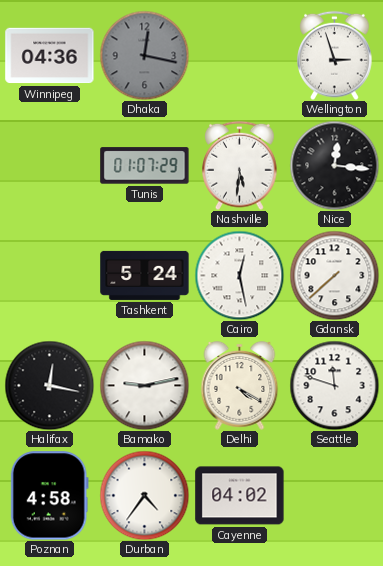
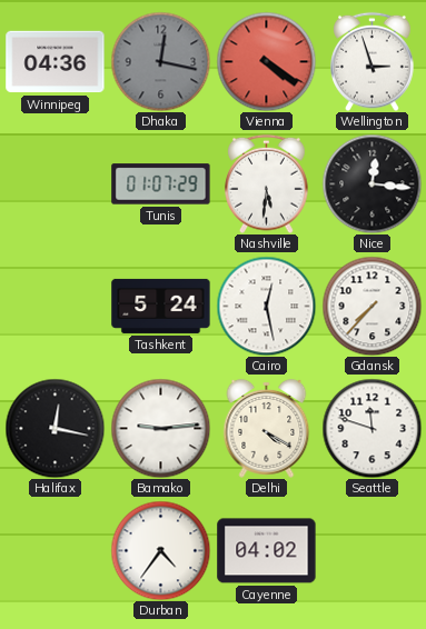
Vienna: none -> 4:21 (266, 61)
Gdansk: 7:38 -> 7:37 (371, 306)
Bamako: 9:13 -> 9:14 (160, 428)
Poznan: 4:58 -> none (49, 496)
